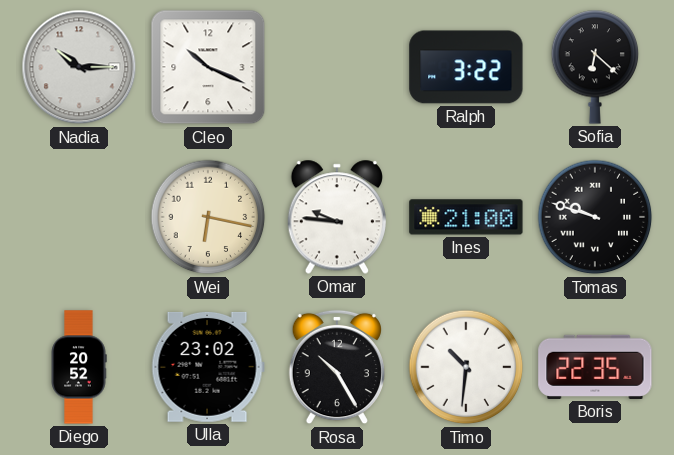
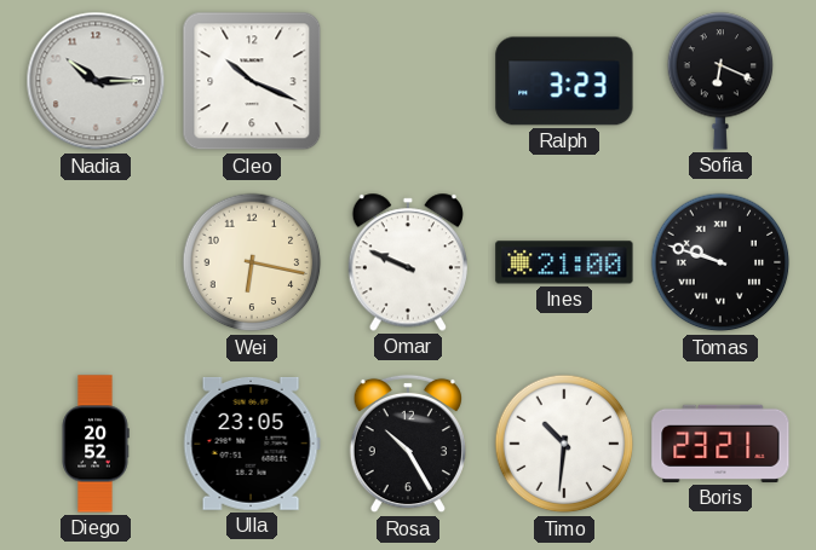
Ralph: 3:22 -> 3:23 (564, 81)
Sofia: 6:22 -> 6:19 (720, 81)
Omar: 9:46 -> 9:49 (407, 262)
Ulla: 23:02 -> 23:05 (252, 444)
Boris: 22:35 -> 23:21 (720, 444)
